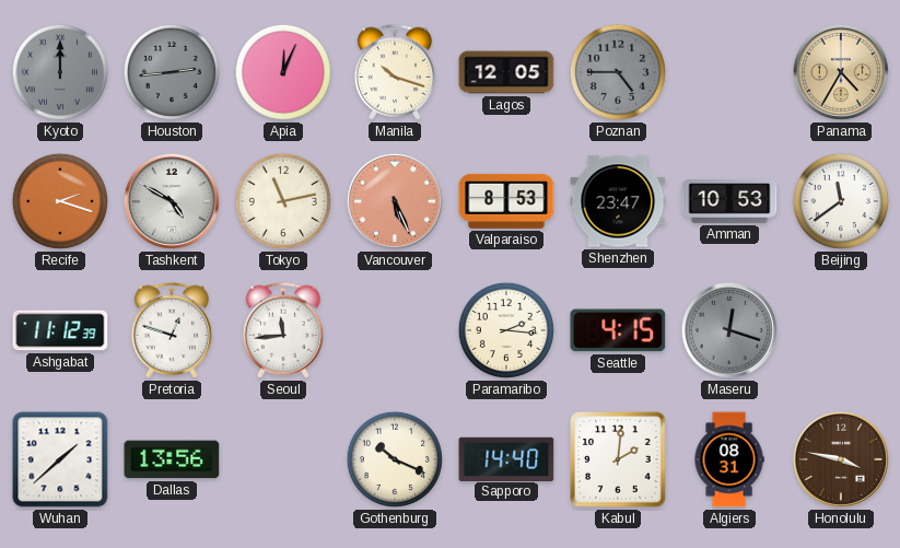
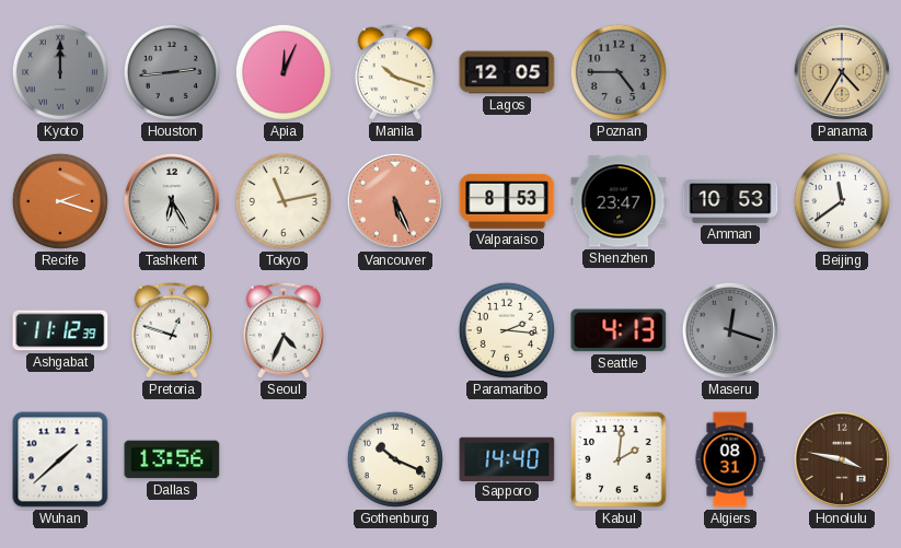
Tashkent: 4:50 -> 6:25 (172, 201)
Seoul: 11:44 -> 4:34 (284, 330)
Seattle: 4:15 -> 4:13 (619, 330)
